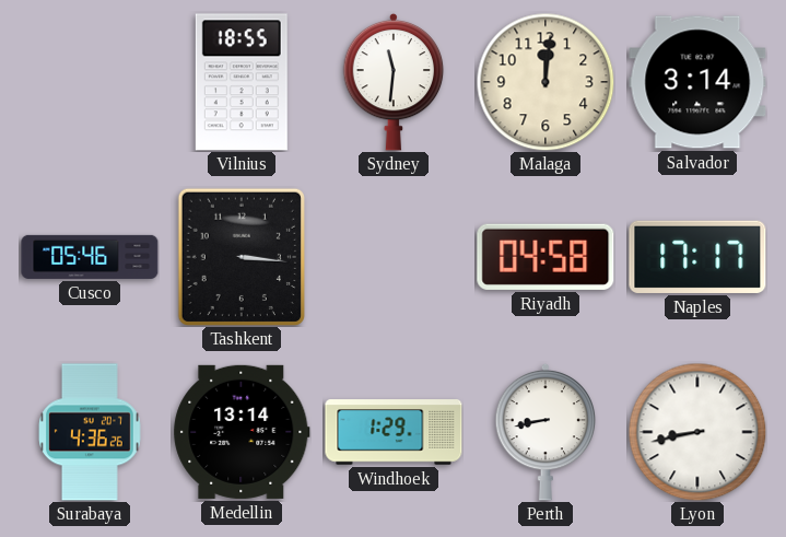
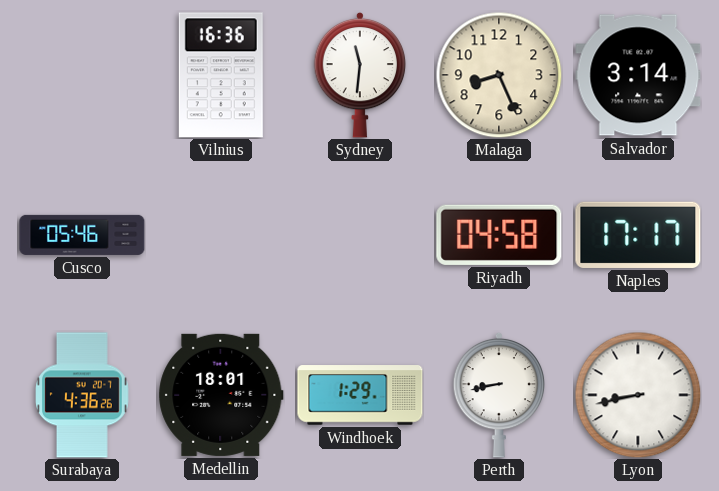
Vilnius: 18:55 -> 16:36 (221, 75)
Malaga: 12:01 -> 8:26 (499, 75)
Tashkent: 3:16 -> none (242, 256)
Medellin: 13:14 -> 18:01 (221, 395)
